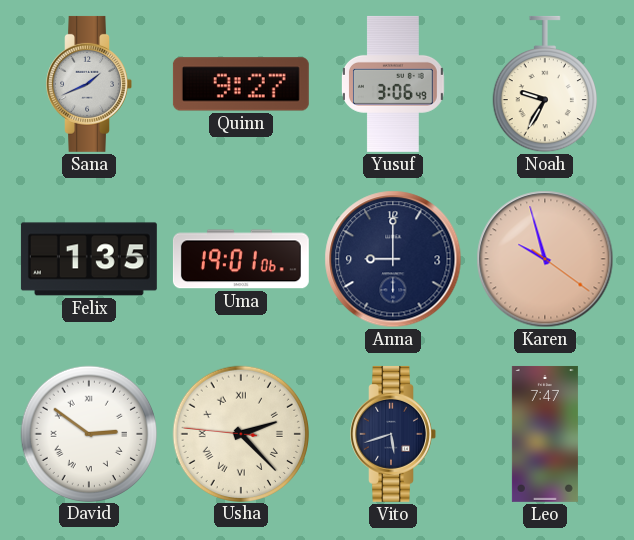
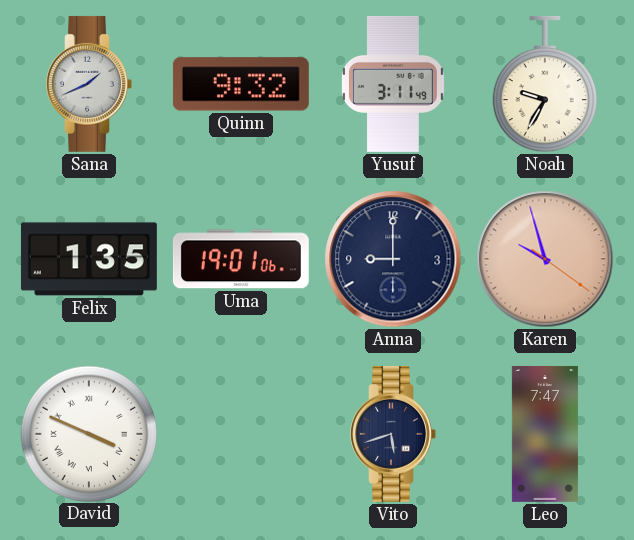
Quinn: 9:27 -> 9:32 (241, 84)
Yusuf: 3:06 -> 3:11 (393, 84)
David: 2:51 -> 3:49 (88, 433)
Usha: 2:22 -> none (240, 433)
